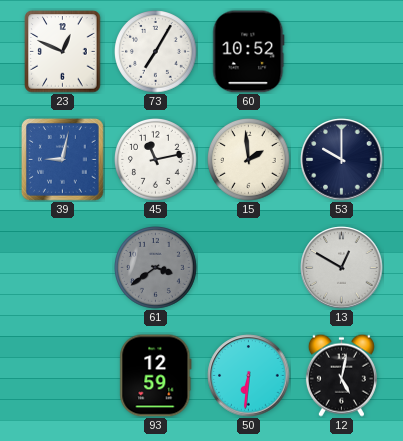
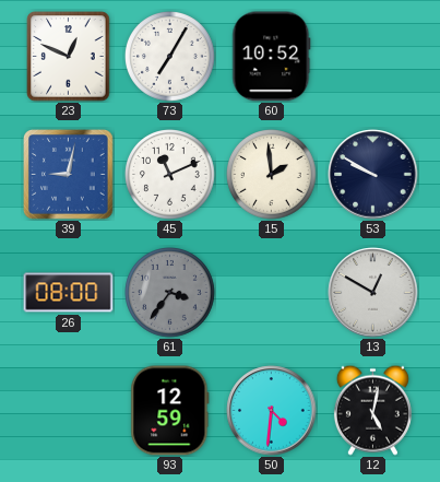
45: 11:13 -> 11:11 (170, 175)
53: 10:00 -> 9:50 (373, 175)
26: none -> 08:00 (69, 293)
61: 3:39 -> 3:36 (170, 293)
50: 6:31 -> 4:31 (272, 411)
